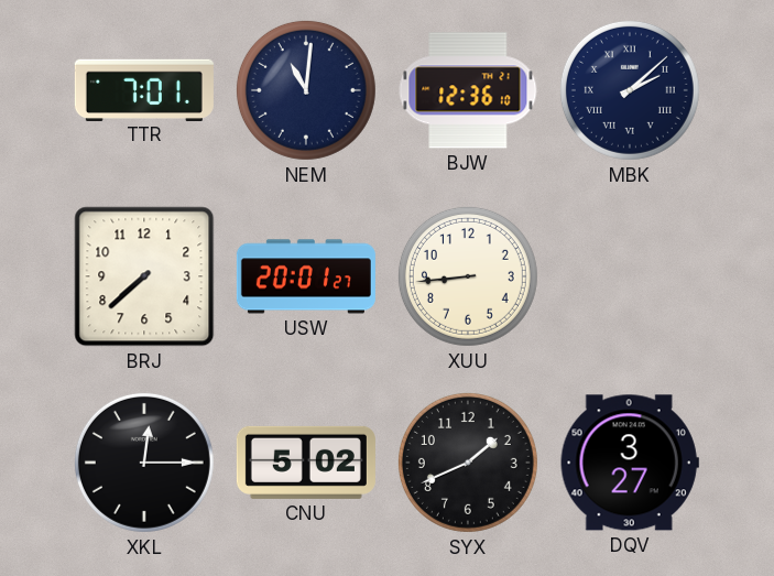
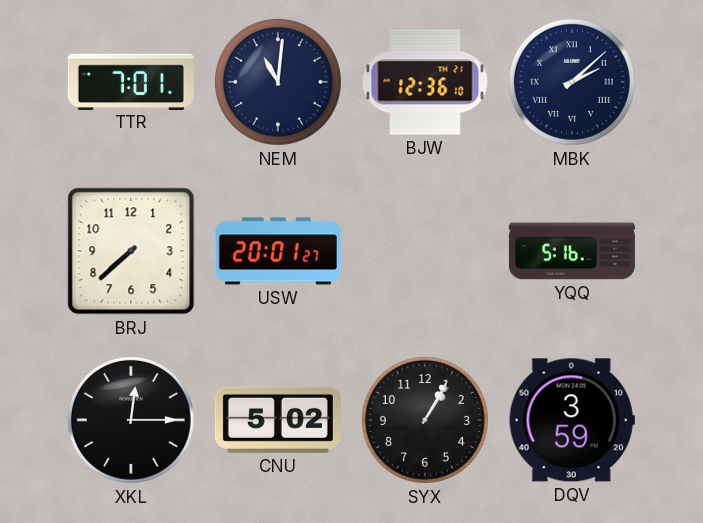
XUU: 8:44 -> none (468, 276)
YQQ: none -> 5:16 (572, 251)
SYX: 1:41 -> 1:05 (425, 420)
DQV: 3:27 -> 3:59 (572, 420)
